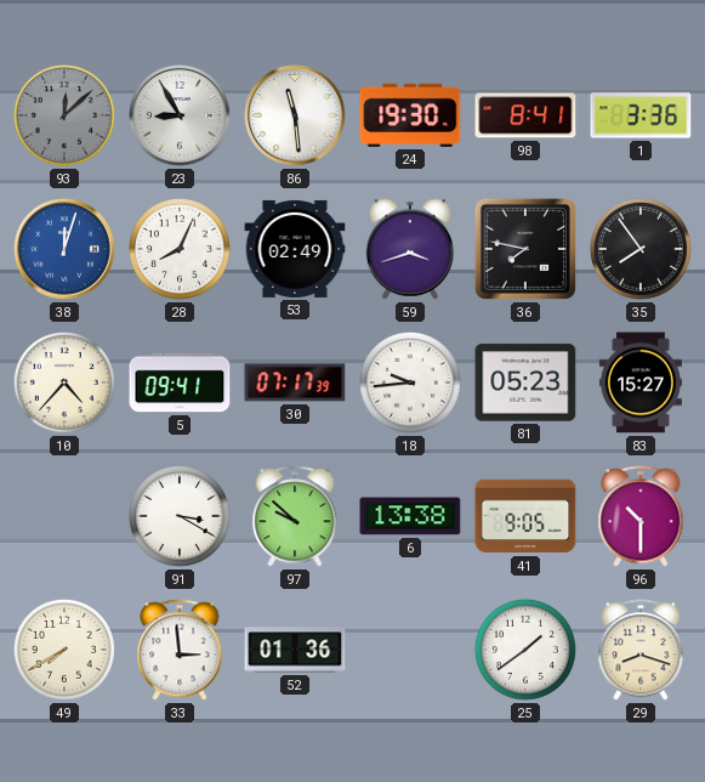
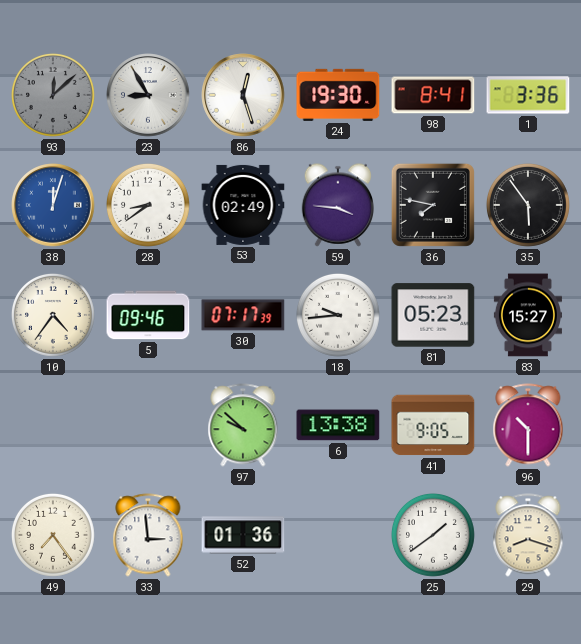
86: 11:29 -> 12:27 (243, 95)
28: 8:04 -> 8:39 (148, 205)
59: 3:42 -> 3:46 (337, 205)
35: 7:54 -> 5:54 (528, 205)
10: 4:37 -> 4:36 (53, 315)
5: 09:41 -> 09:46 (148, 315)
91: 3:20 -> none (180, 516)
49: 7:40 -> 7:24 (53, 535)
